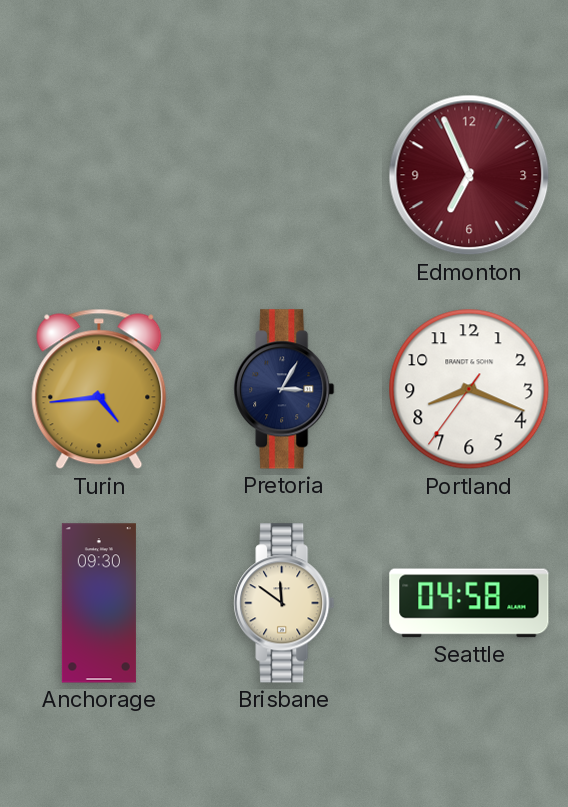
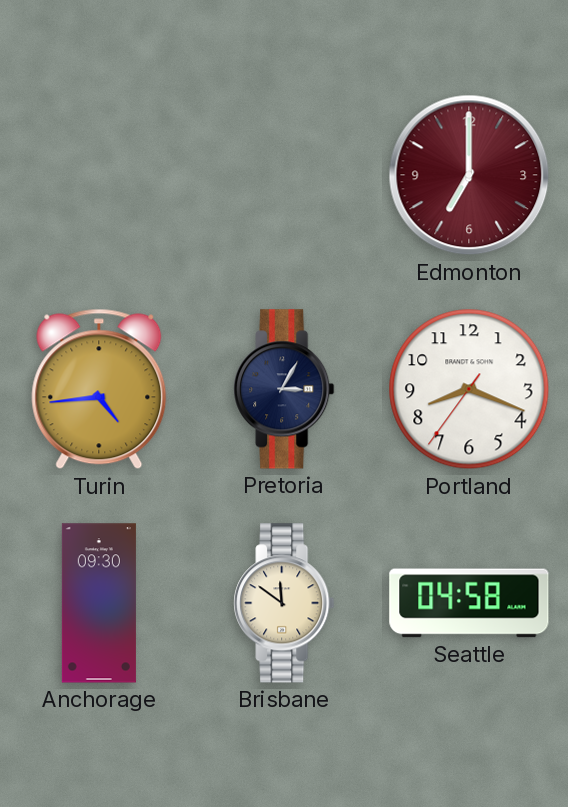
Edmonton: 6:56 -> 7:00 (469, 175)
